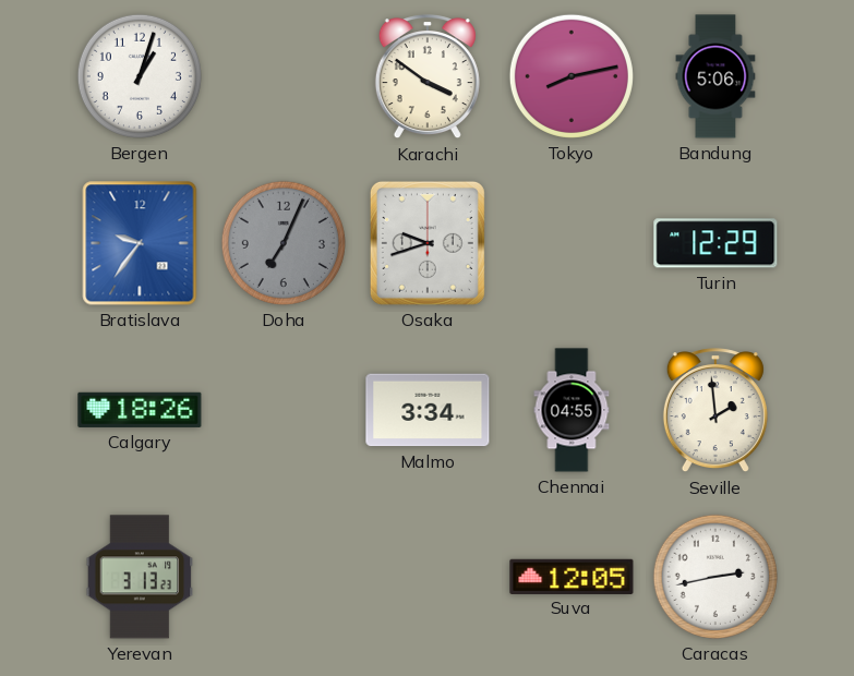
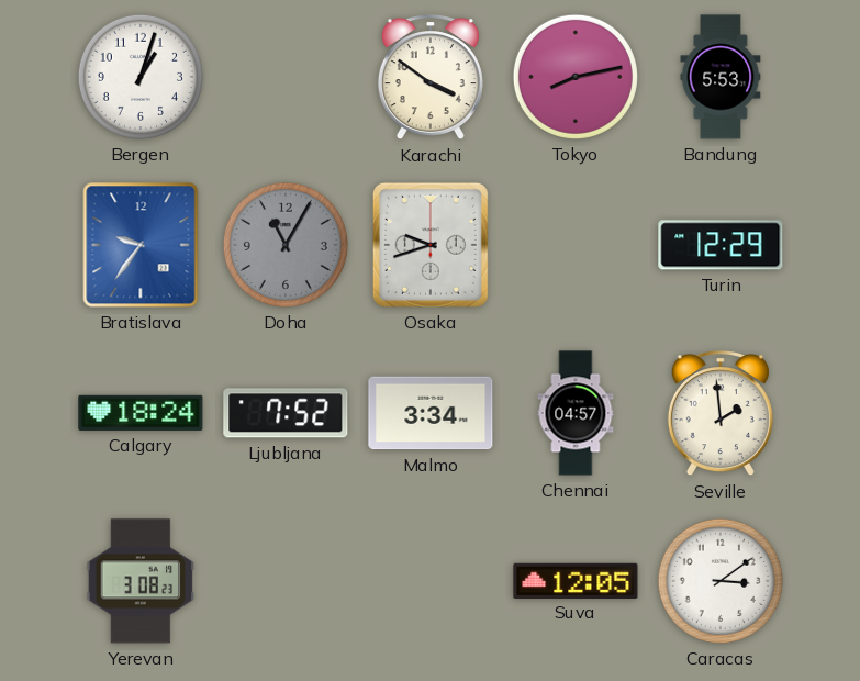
Bandung: 5:06 -> 5:53 (721, 77)
Doha: 7:04 -> 11:05 (286, 245)
Calgary: 18:26 -> 18:24 (141, 413)
Ljubljana: none -> 7:52 (286, 413)
Chennai: 04:55 -> 04:57 (576, 413)
Yerevan: 3:13 -> 3:08 (141, 581)
Caracas: 2:43 -> 3:09 (721, 581)
